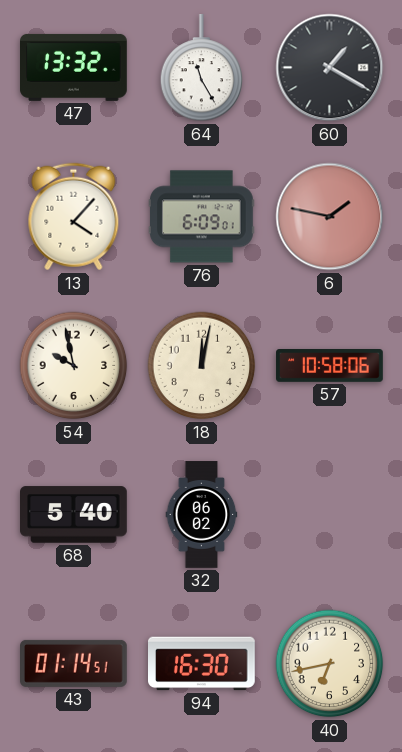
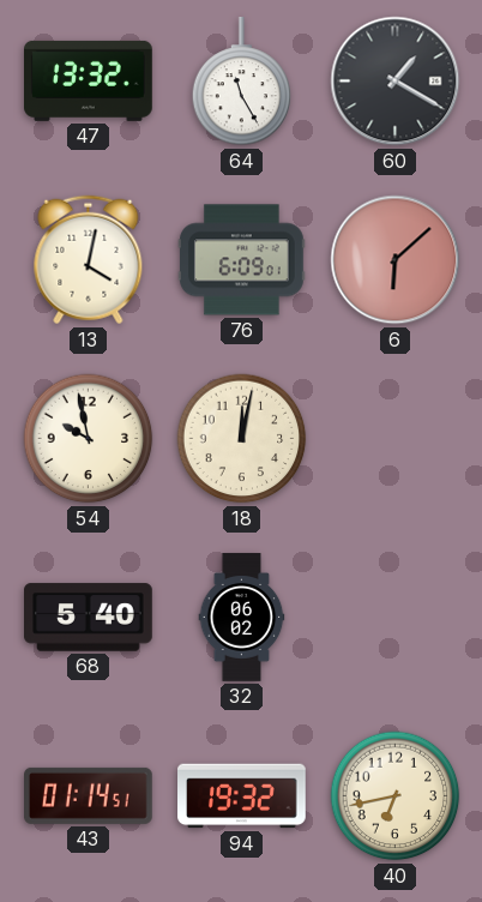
13: 4:07 -> 4:02 (89, 260)
6: 1:47 -> 6:08 (396, 260)
57: 10:58 -> none (330, 366)
94: 16:30 -> 19:32 (242, 796)
